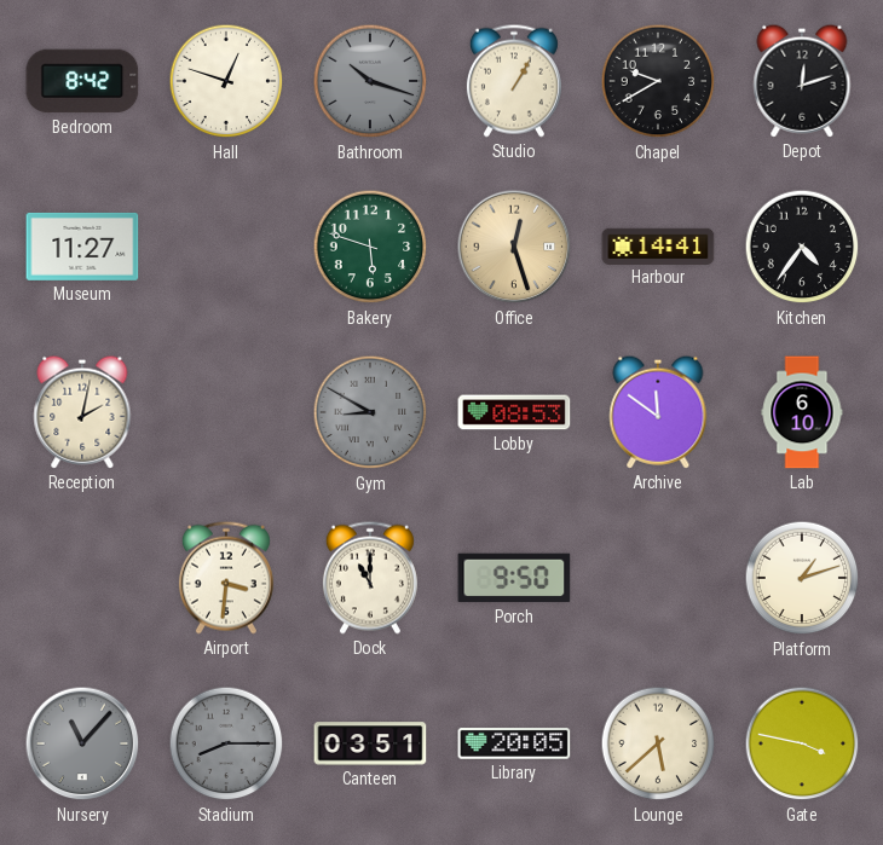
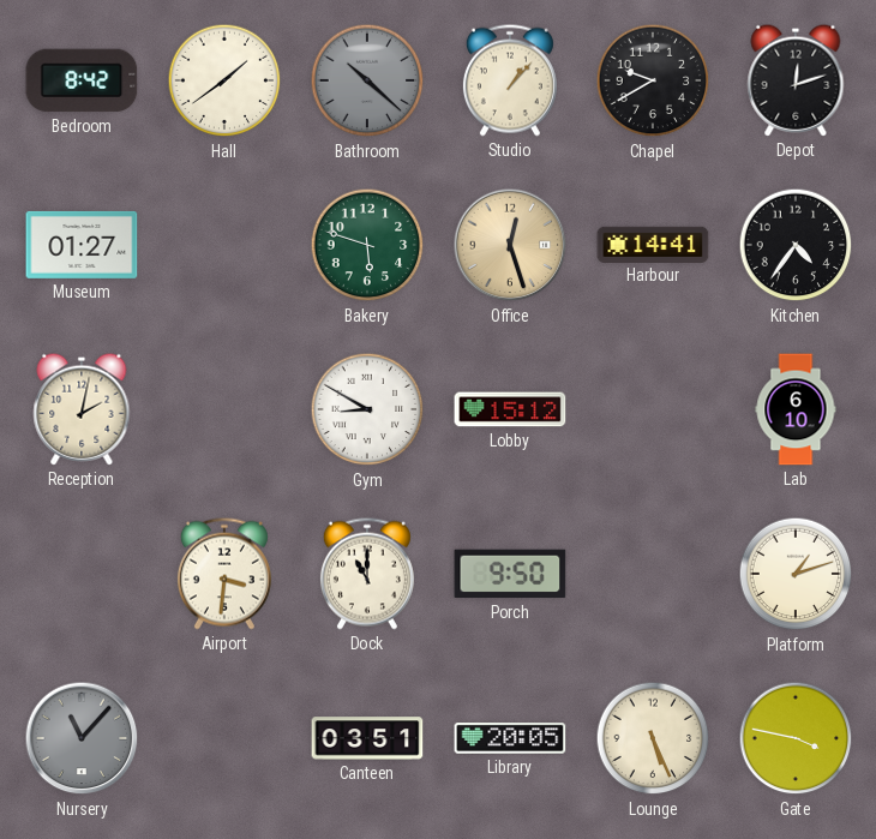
Hall: 12:48 -> 1:39 (224, 80)
Bathroom: 10:18 -> 10:22 (367, 80)
Studio: 1:05 -> 1:07 (510, 80)
Museum: 11:27 -> 01:27 (82, 245)
Gym dial: grey -> white (367, 409)
Lobby: 08:53 -> 15:12 (510, 409)
Archive: 11:51 -> none (658, 412)
Stadium: 8:15 -> none (226, 743)
Lounge: 5:38 -> 5:26 (653, 738)
